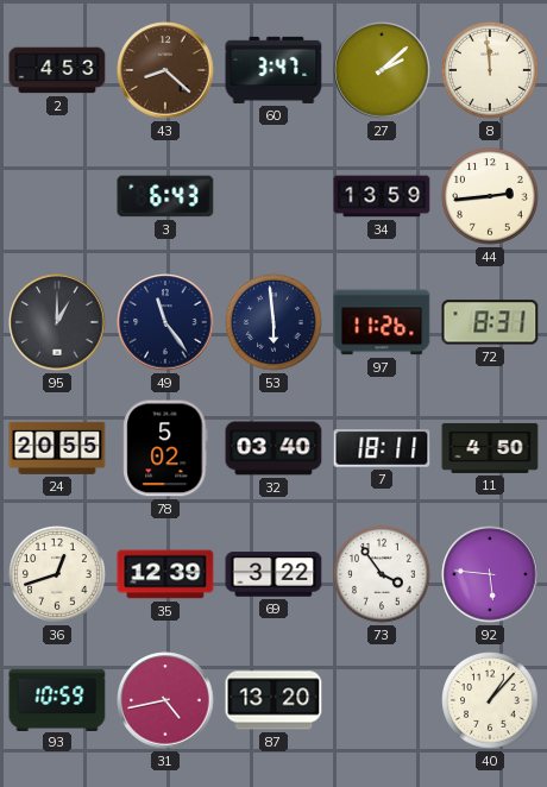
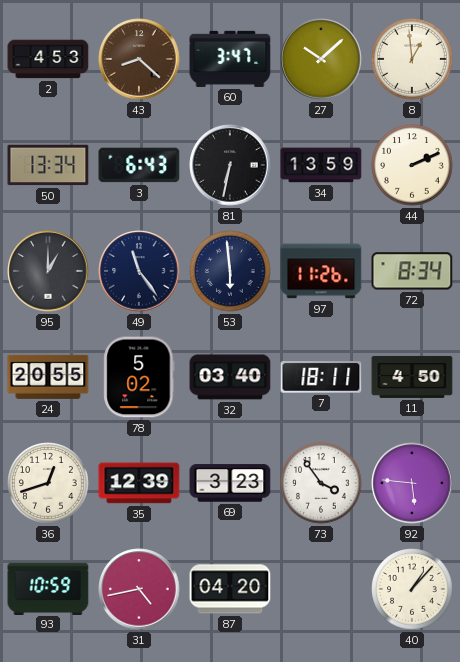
27: 2:08 -> 10:08 (321, 59)
8: 11:59 -> 12:59 (412, 59)
50: none -> 13:34 (48, 165)
81: none -> 6:32 (230, 165)
44: 2:44 -> 2:11 (412, 165)
72: 8:31 -> 8:34 (412, 271)
69: 3:22 -> 3:23 (230, 483)
87: 13:20 -> 04:20 (230, 589)
